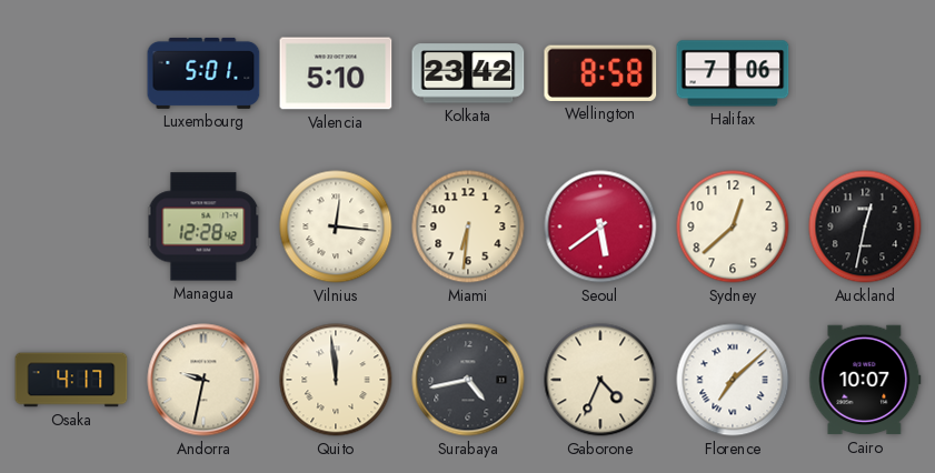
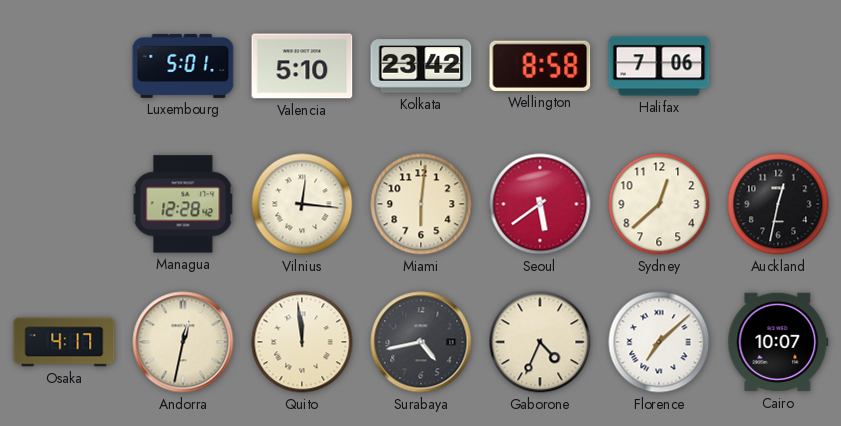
Miami: 6:31 -> 6:01 (421, 204)
Andorra: 9:32 -> 12:32 (183, 342)
